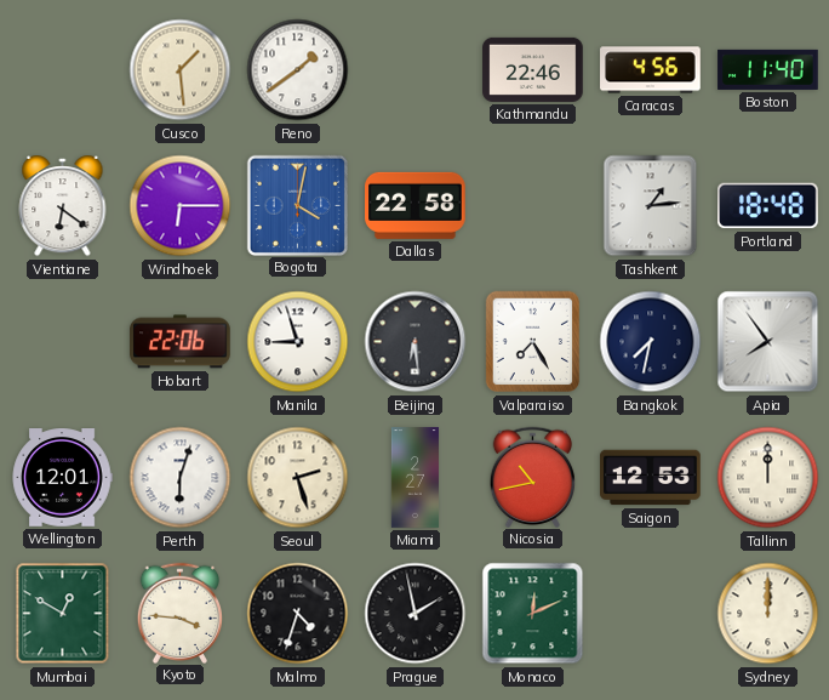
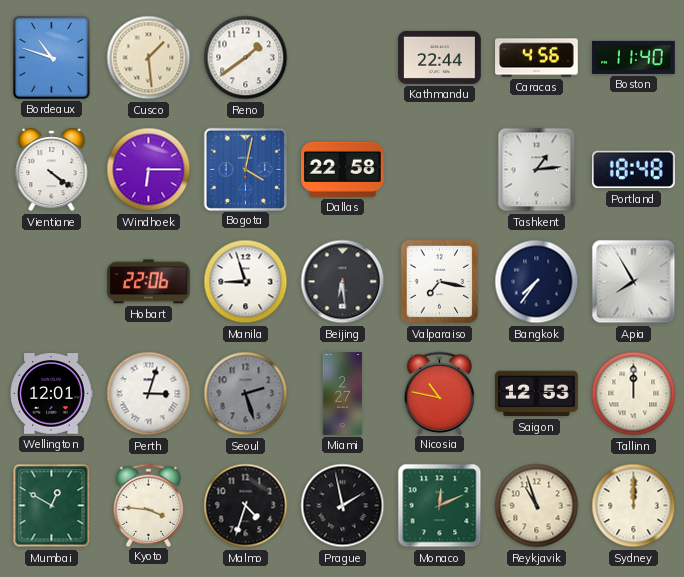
Bordeaux: none -> 10:48 (51, 57)
Kathmandu: 22:46 -> 22:44 (440, 57)
Vientiane: 6:21 -> 4:21 (52, 171)
Valparaiso: 7:25 -> 7:17 (440, 282)
Bangkok: 7:32 -> 7:36 (537, 282)
Apia: 7:54 -> 7:55 (634, 282)
Perth: 6:03 -> 3:03 (149, 394)
Seoul dial: cream -> grey (246, 394)
Nicosia: 10:43 -> 10:47 (440, 393)
Reykjavik: none -> 10:57 (537, 506)
